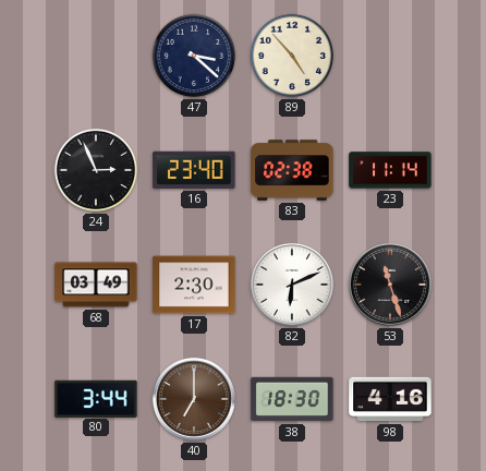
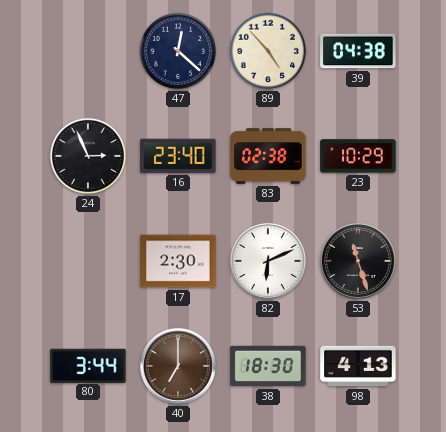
47: 3:22 -> 12:22 (178, 51)
39: none -> 04:38 (358, 51)
23: 11:14 -> 10:29 (358, 156)
68: 03:49 -> none (96, 285)
98: 4:16 -> 4:13 (358, 366)
